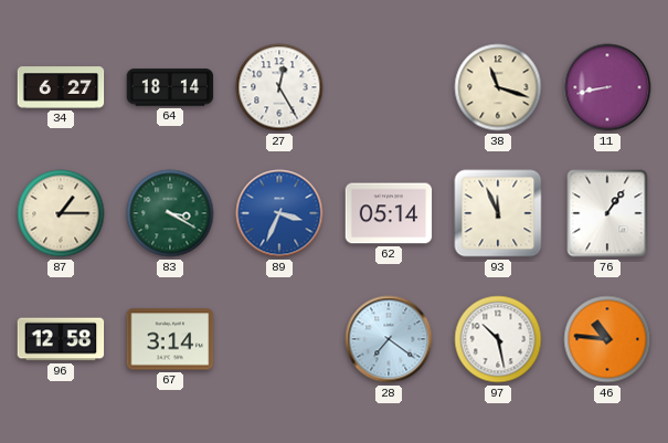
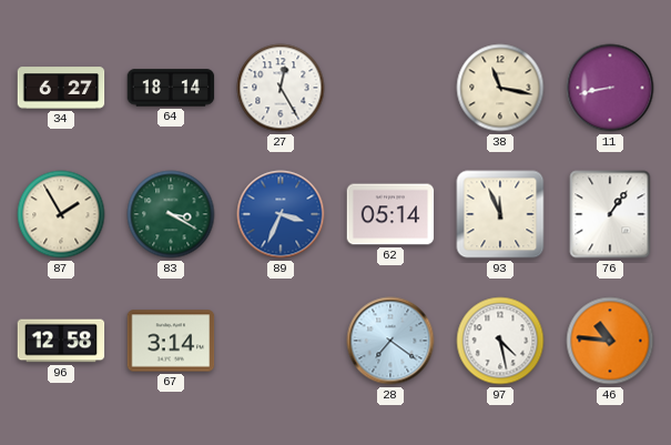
38: 11:18 -> 11:17 (500, 88)
87: 1:15 -> 1:55 (61, 214)
97: 10:28 -> 4:28 (500, 341)
